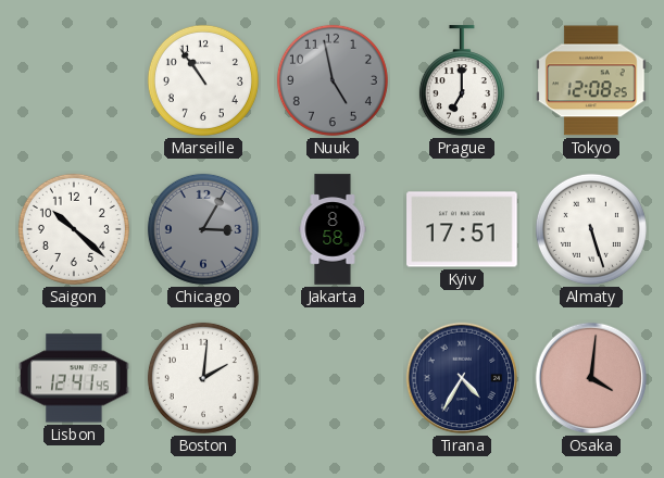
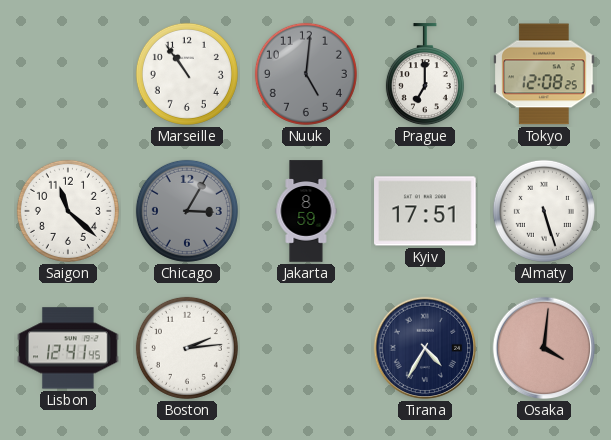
Nuuk: 4:58 -> 5:01 (306, 74)
Saigon: 10:22 -> 11:22 (68, 211)
Jakarta: 8:58 -> 8:59 (306, 211)
Boston: 2:01 -> 2:14 (187, 348)
